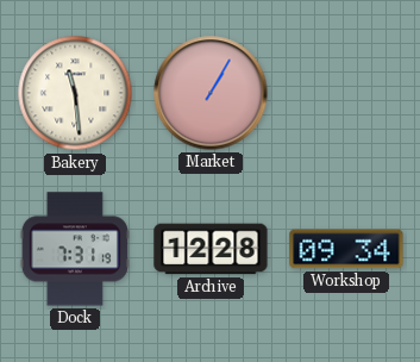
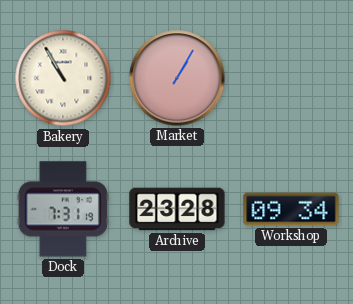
Bakery: 11:29 -> 10:55 (63, 78)
Archive: 12:28 -> 23:28 (177, 209)
